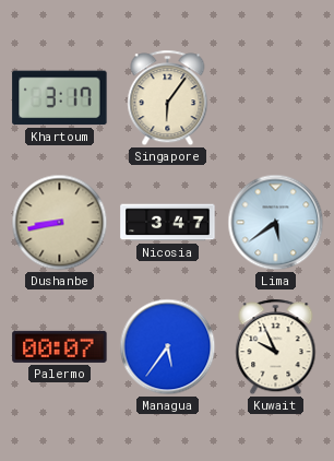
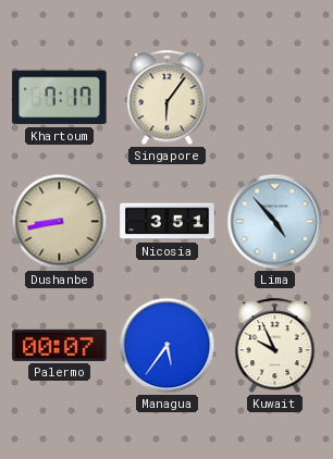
Khartoum: 3:17 -> 7:17 (60, 98)
Nicosia: 3:47 -> 3:51 (168, 222)
Lima: 5:39 -> 4:53 (275, 222)
